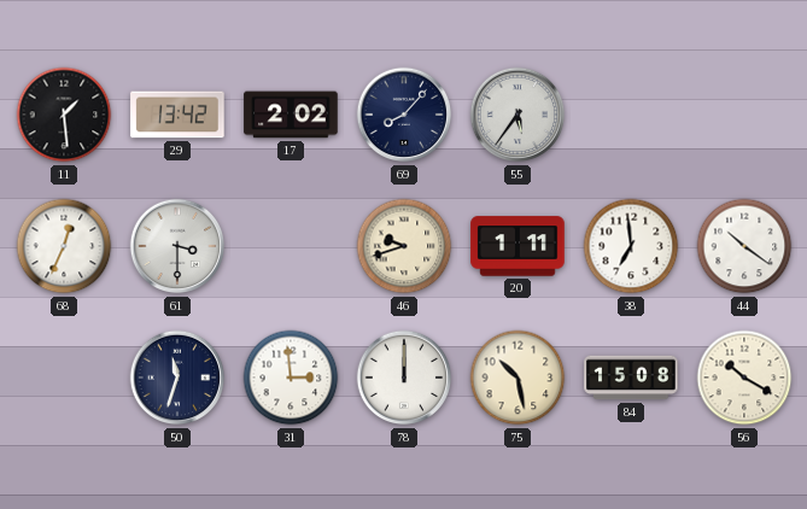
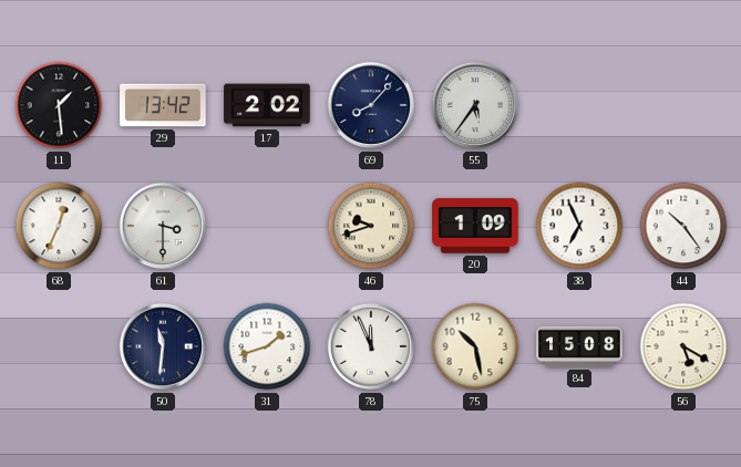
20: 1:11 -> 1:09 (475, 226)
38: 6:59 -> 6:56 (579, 226)
44: 10:21 -> 10:24 (683, 226)
50: 11:33 -> 11:31 (163, 346)
31: 2:59 -> 1:42 (267, 346)
78: 12:00 -> 11:56 (371, 346)
56: 10:20 -> 5:20 (683, 346)
